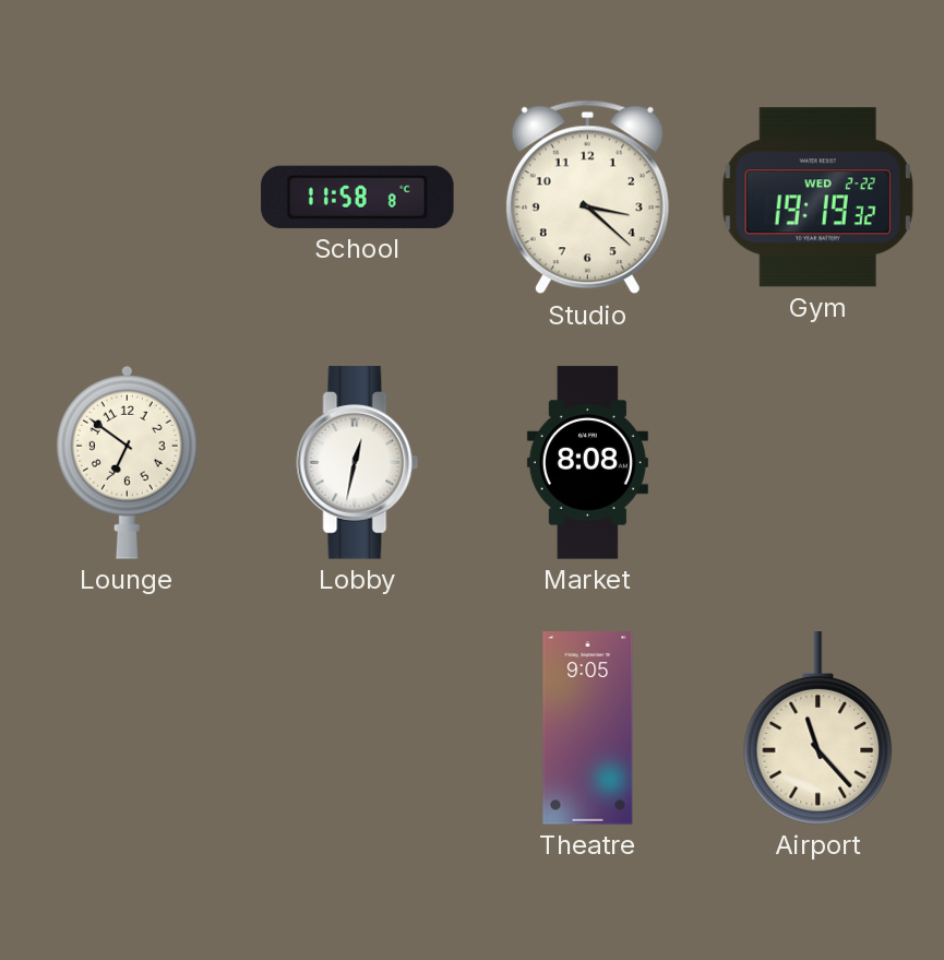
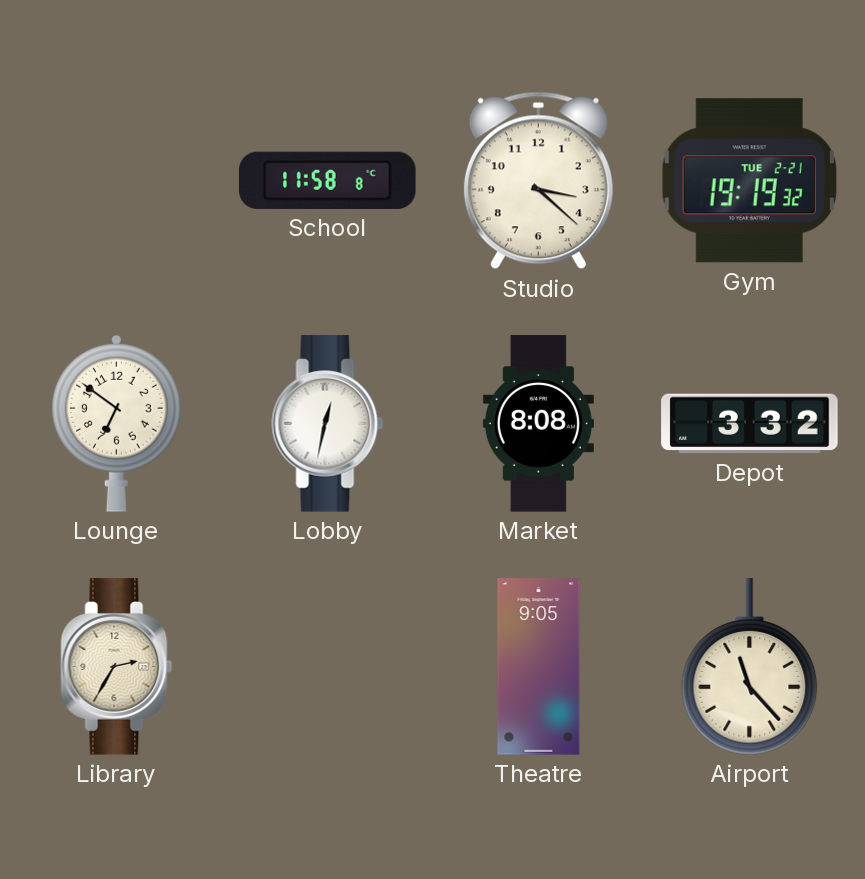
Gym date: WED 2-22 -> TUE 2-21 (749, 181)
Depot: none -> 3:32 (750, 424)
Library: none -> 2:35 (117, 667)
